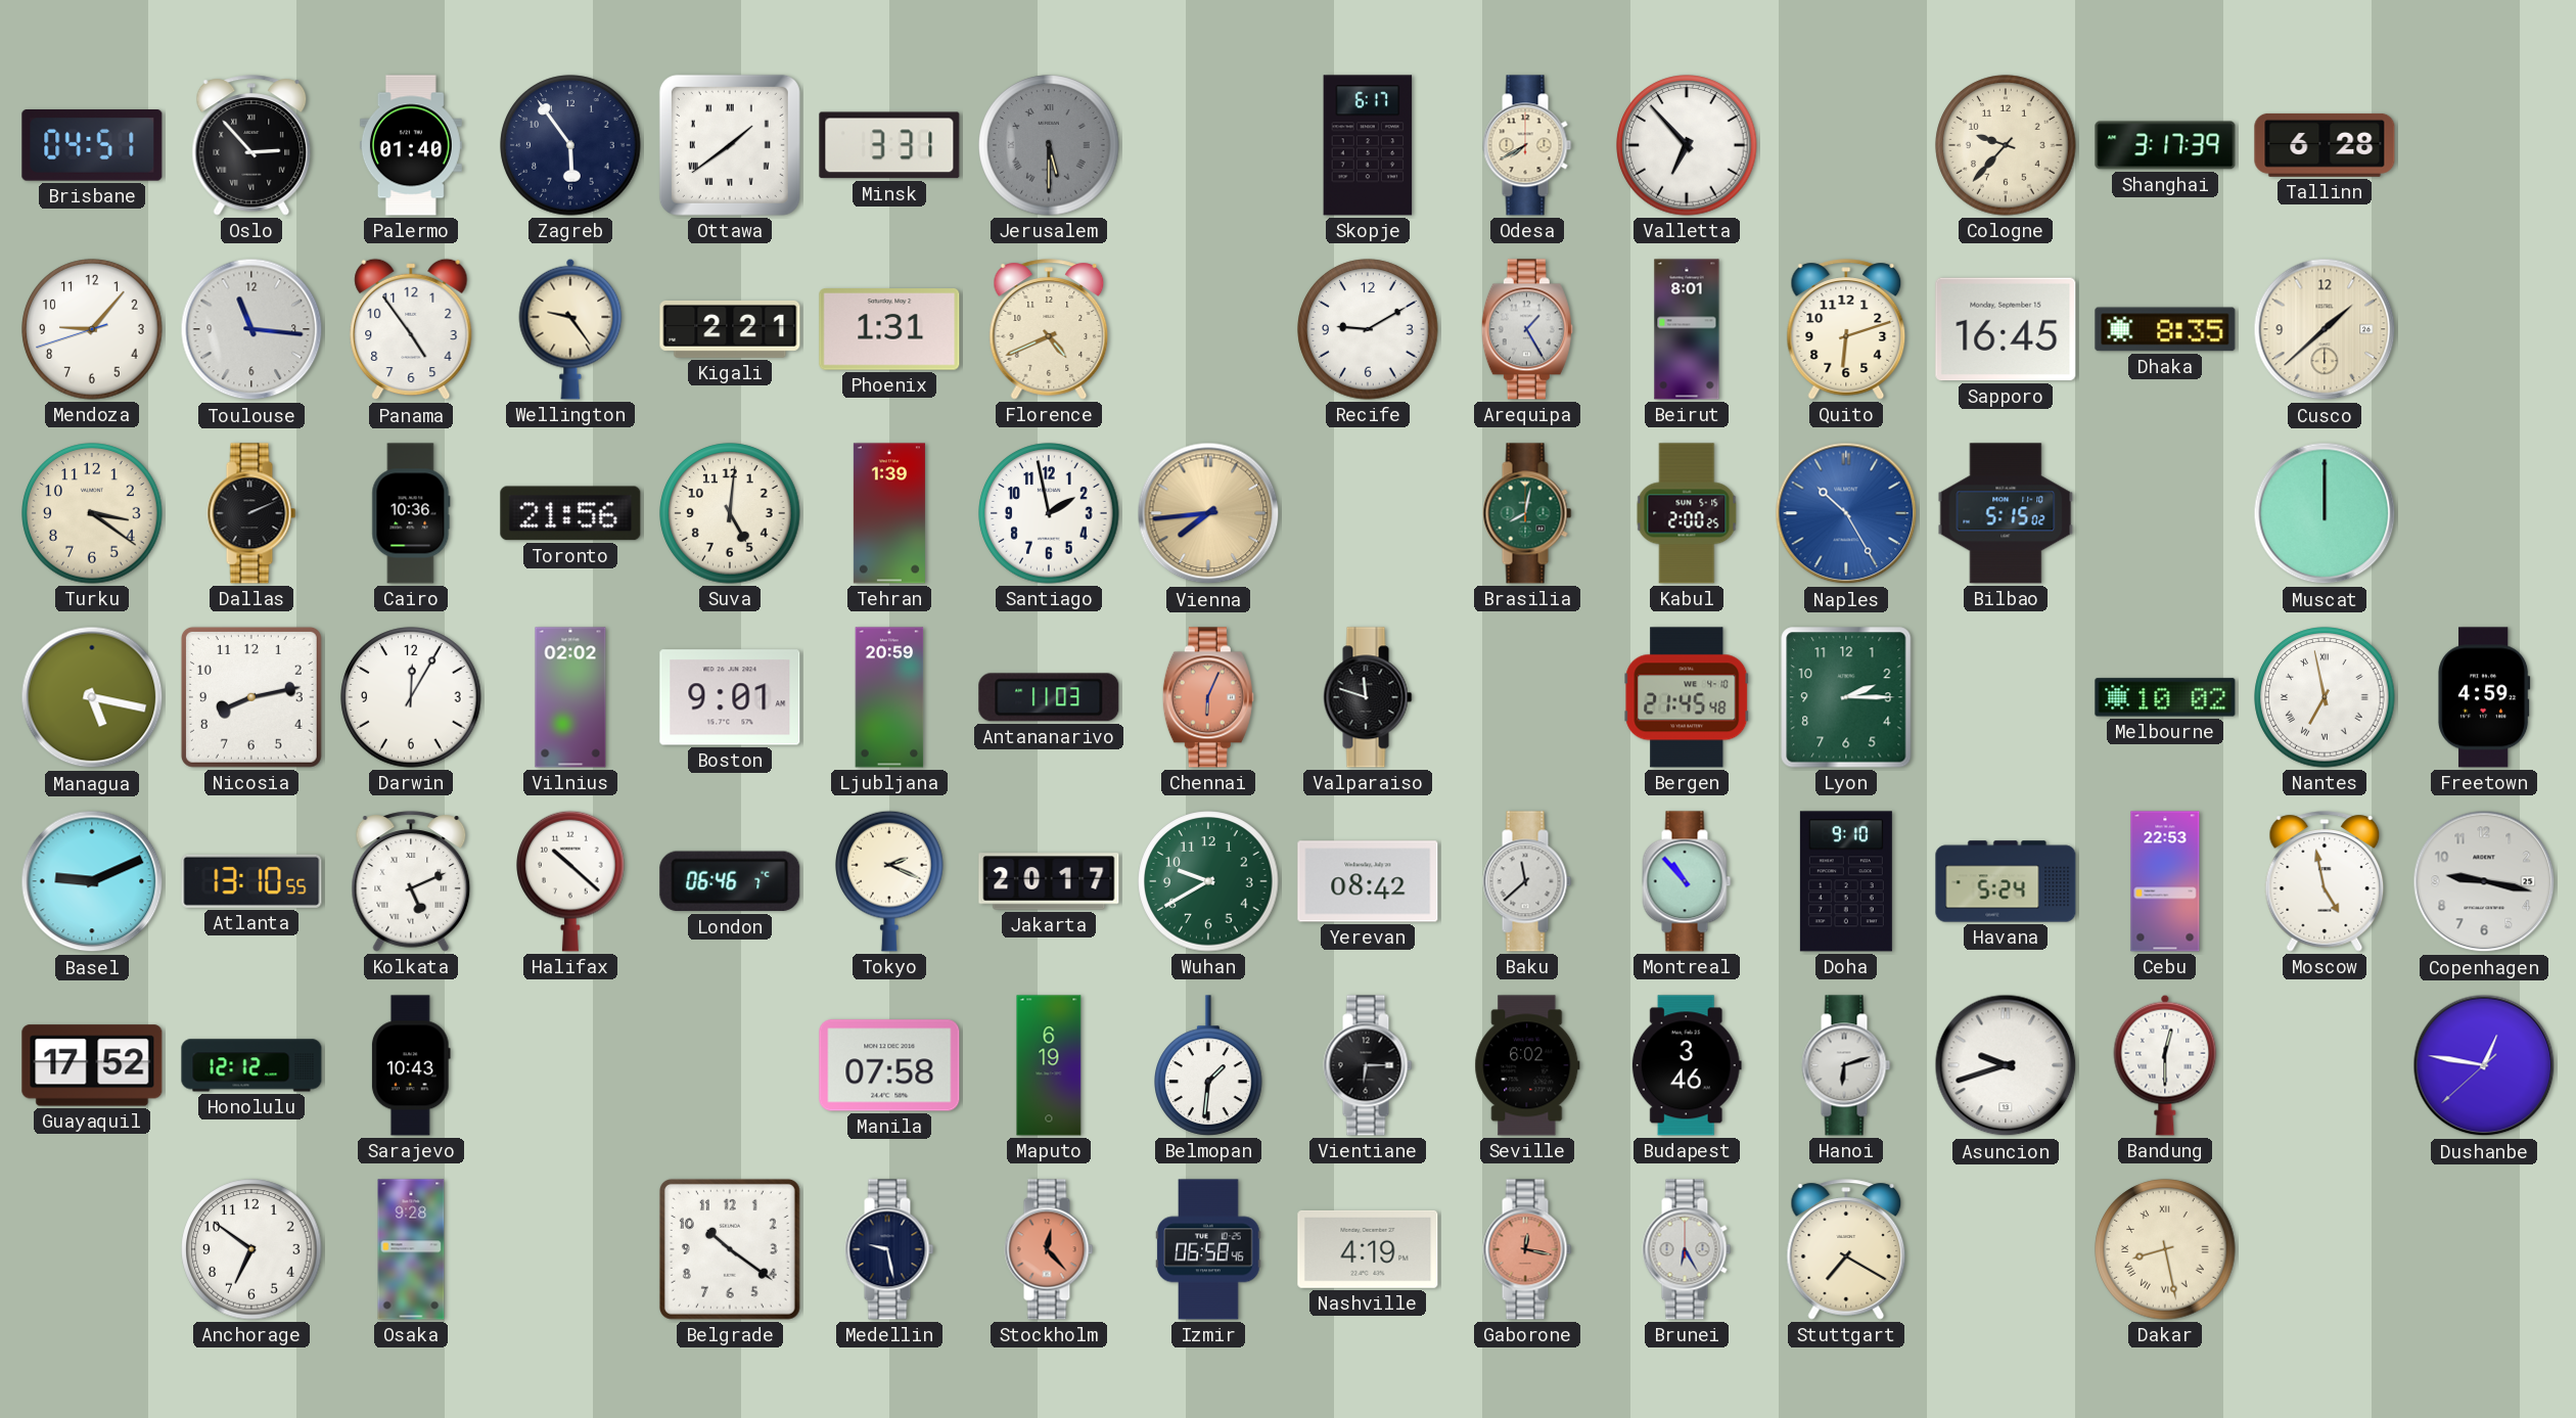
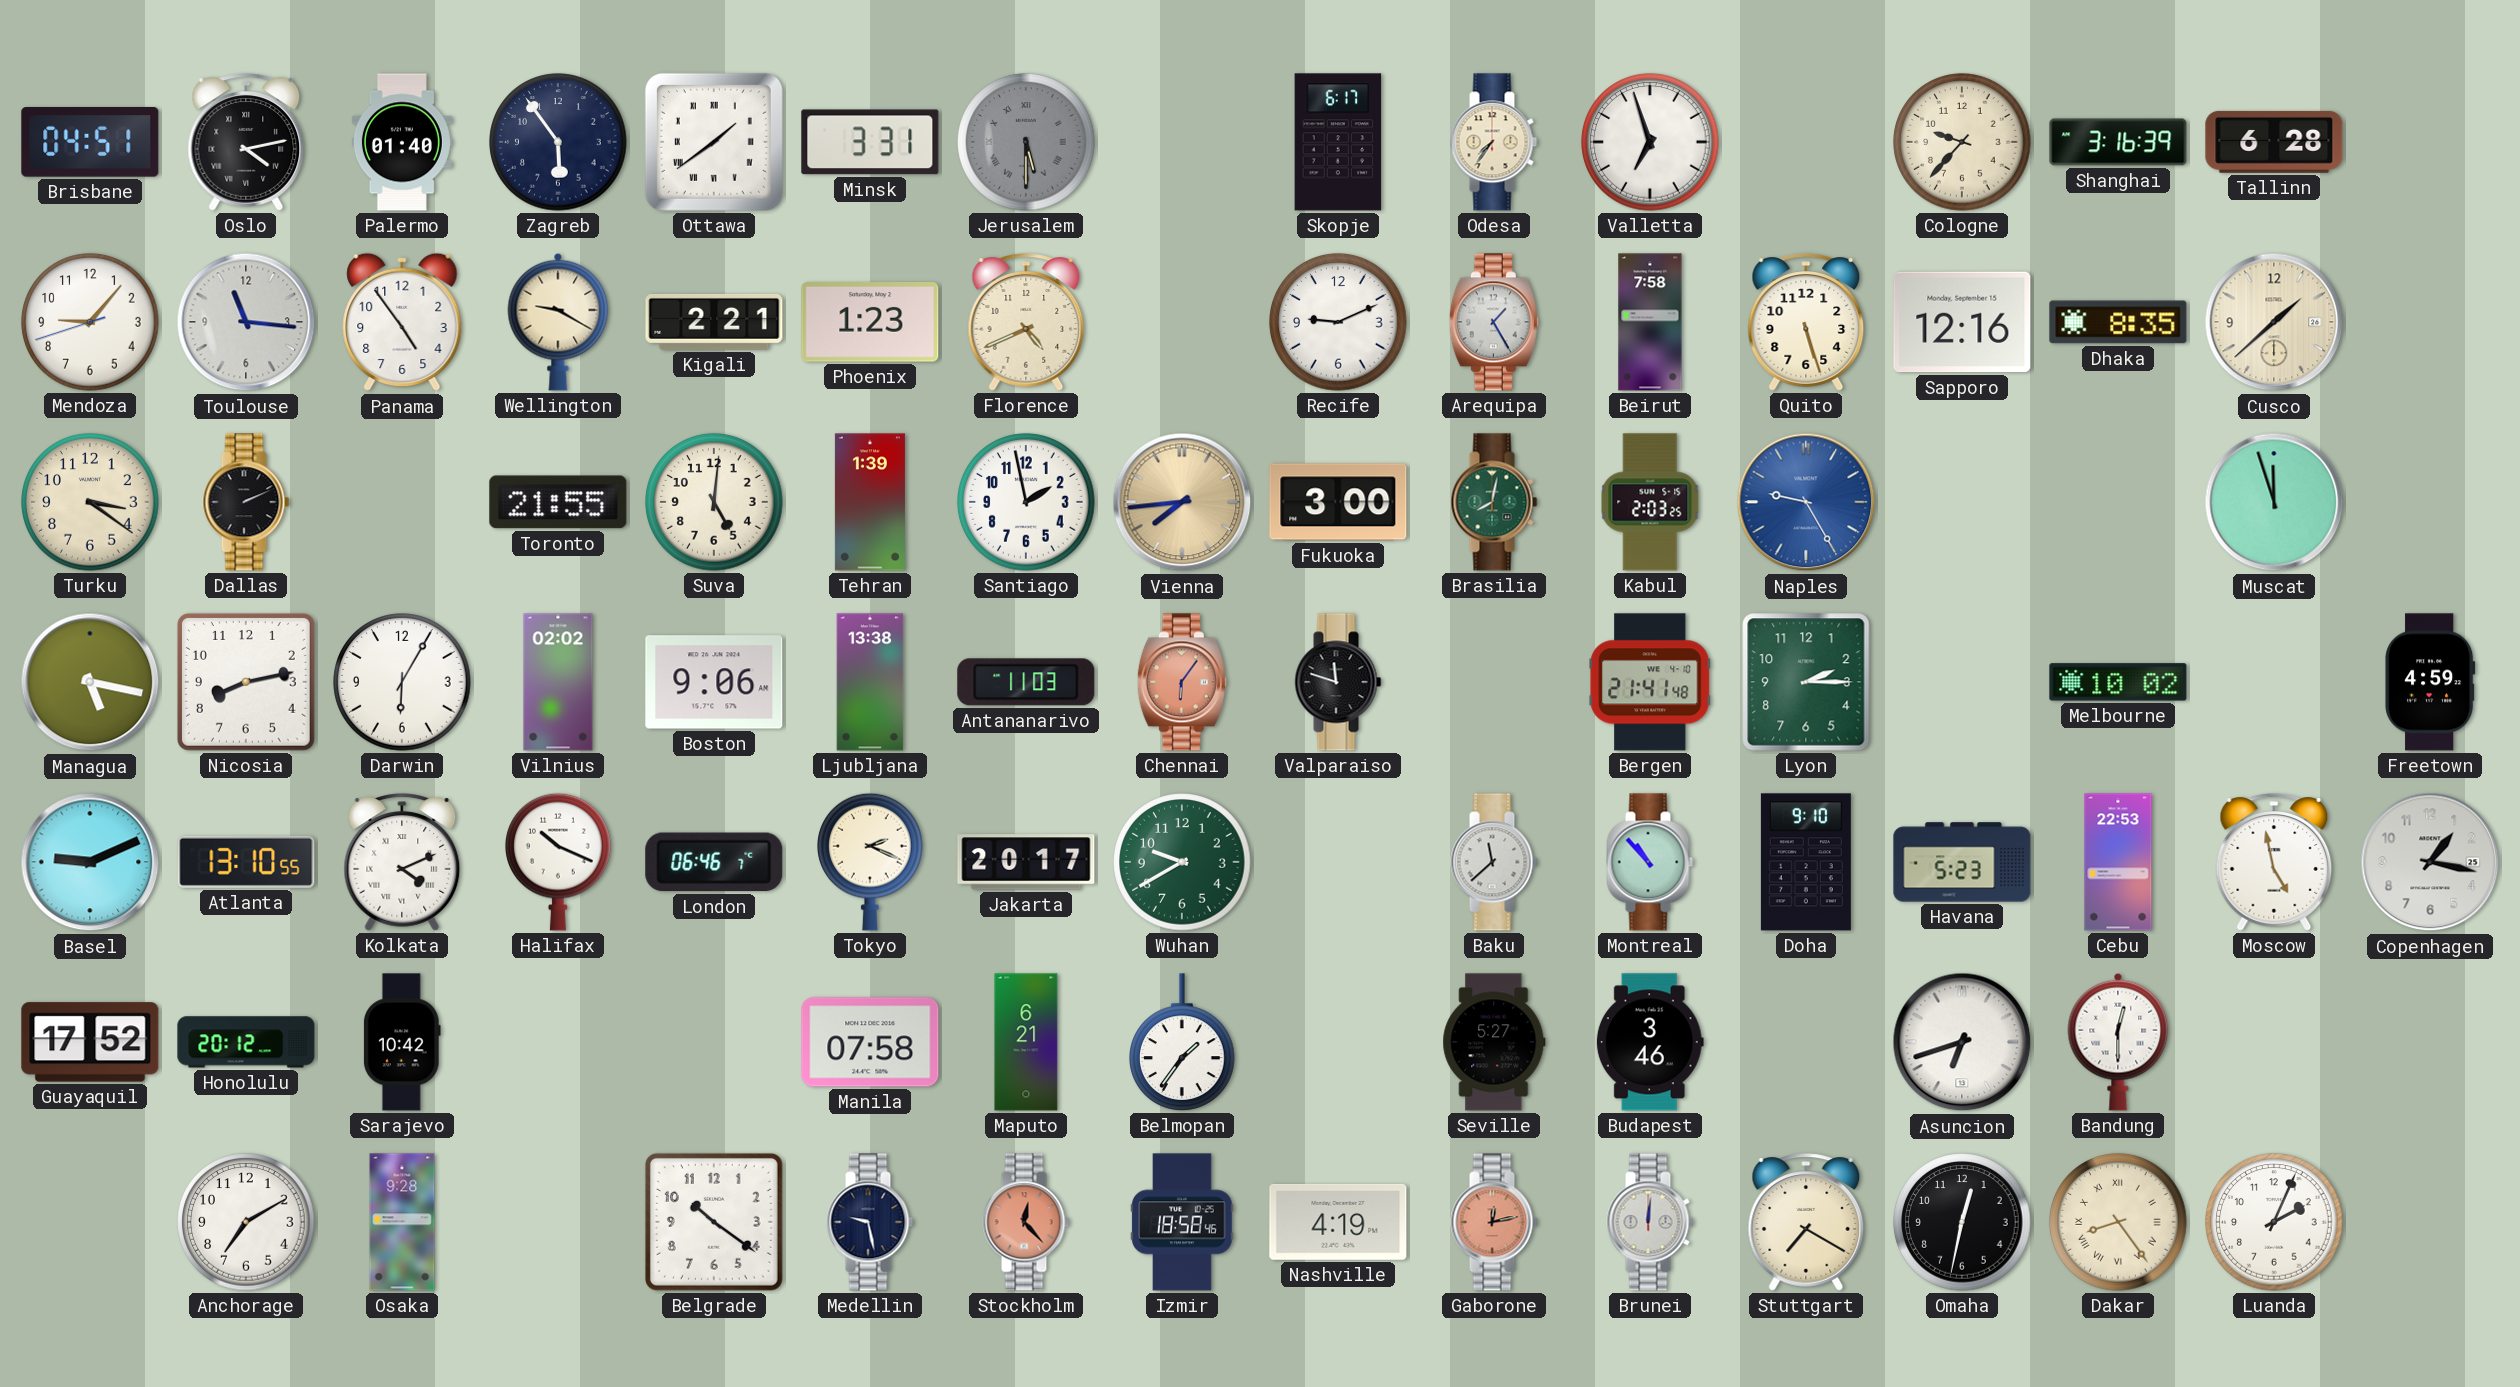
Oslo: 2:53 -> 4:13 (246, 142)
Odesa: 7:40 -> 7:36 (1494, 142)
Valletta: 6:53 -> 6:57 (1650, 142)
Shanghai: 3:17 -> 3:16 (2118, 142)
Wellington: 9:24 -> 9:20 (558, 322)
Phoenix: 1:31 -> 1:23 (870, 323)
Recife: 9:10 -> 9:11 (1338, 322)
Beirut: 8:01 -> 7:58 (1650, 322)
Quito: 6:12 -> 5:27 (1806, 322)
Sapporo: 16:45 -> 12:16 (1962, 322)
Cairo: 10:36 -> none (411, 513)
Toronto: 21:56 -> 21:55 (558, 502)
Fukuoka: none -> 3:00 (1338, 502)
Kabul: 2:00 -> 2:03 (1650, 502)
Naples: 10:25 -> 9:25 (1806, 502)
Bilbao: 5:15 -> none (2006, 513)
Muscat: 12:00 -> 11:57 (2274, 502)
Darwin: 12:05 -> 6:05 (402, 682)
Boston: 9:01 -> 9:06 (714, 682)
Ljubljana: 20:59 -> 13:38 (870, 682)
Chennai: 6:04 -> 6:06 (1182, 682)
Bergen: 21:45 -> 21:41 (1650, 682)
Nantes: 6:58 -> none (2325, 697)
Kolkata: 5:11 -> 4:11 (402, 862)
Halifax: 10:22 -> 10:19 (558, 862)
Yerevan: 08:42 -> none (1368, 881)
Havana: 5:24 -> 5:23 (1962, 862)
Copenhagen: 9:17 -> 1:17 (2430, 862)
Honolulu: 12:12 -> 20:12 (246, 1042)
Sarajevo: 10:43 -> 10:42 (402, 1042)
Maputo: 6:19 -> 6:21 (1026, 1042)
Belmopan: 1:31 -> 1:36 (1182, 1042)
Vientiane: 6:15 -> none (1368, 1065)
Seville: 6:02 -> 5:27 (1494, 1042)
Hanoi: 6:12 -> none (1846, 1065)
Asuncion: 9:42 -> 6:42 (1962, 1042)
Dushanbe: 12:46 -> none (2484, 1065)
Anchorage: 6:51 -> 7:10 (246, 1222)
Izmir: 06:58 -> 18:58 (1182, 1222)
Gaborone: 12:17 -> 12:13 (1494, 1222)
Brunei: 6:25 -> 12:01 (1650, 1222)
Omaha: none -> 12:32 (1962, 1222)
Dakar: 8:28 -> 8:24 (2118, 1222)
Luanda: none -> 2:04 (2274, 1222)
